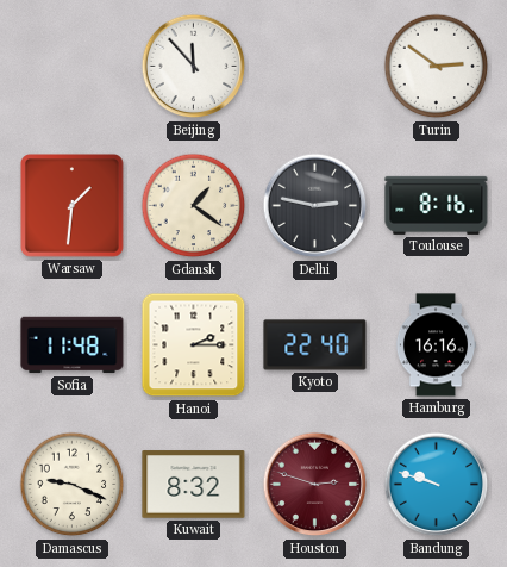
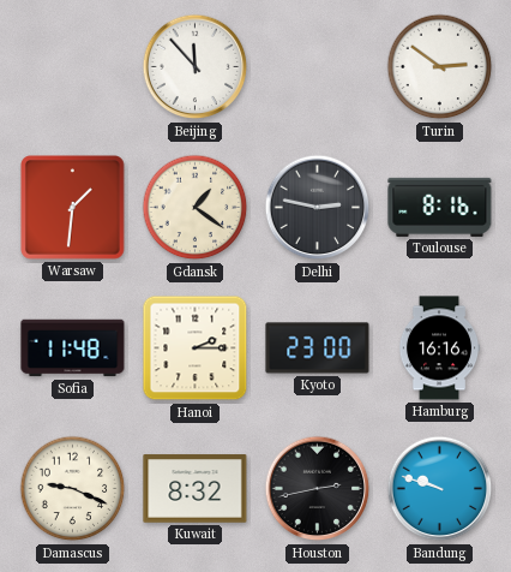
Kyoto: 22:40 -> 23:00 (318, 348)
Houston: 2:48 -> 2:43 (318, 489)
Houston dial: burgundy -> black (318, 489)
